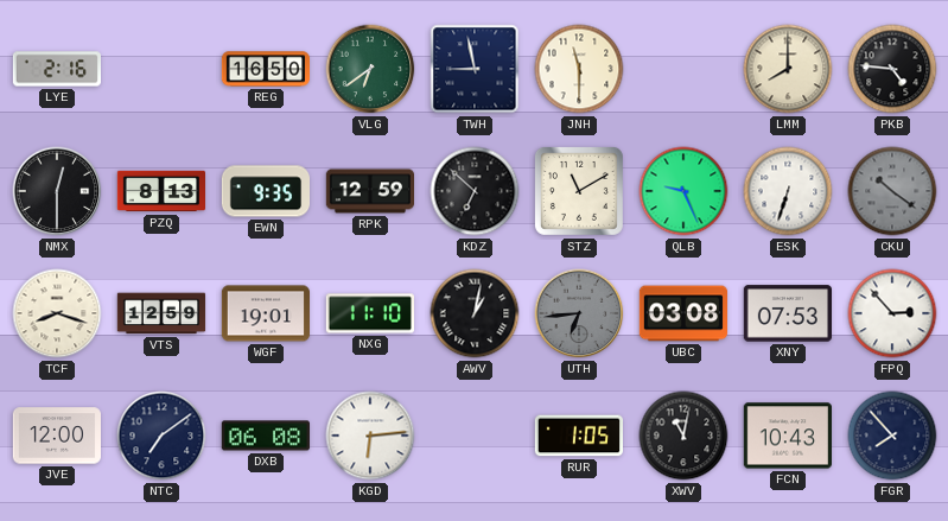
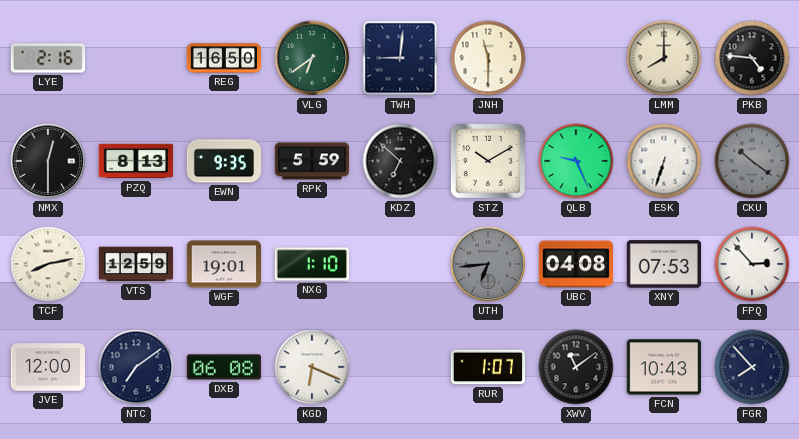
TWH: 8:58 -> 9:01 (400, 58)
RPK: 12:59 -> 5:59 (311, 161)
STZ: 11:10 -> 10:10 (488, 161)
TCF: 8:18 -> 8:13 (48, 264)
NXG: 11:10 -> 1:10 (311, 264)
AWV: 1:02 -> none (475, 313)
UBC: 03:08 -> 04:08 (575, 264)
KGD: 6:14 -> 6:19 (312, 367)
RUR: 1:05 -> 1:07 (487, 367)
XWV: 11:02 -> 11:09 (576, 367)
